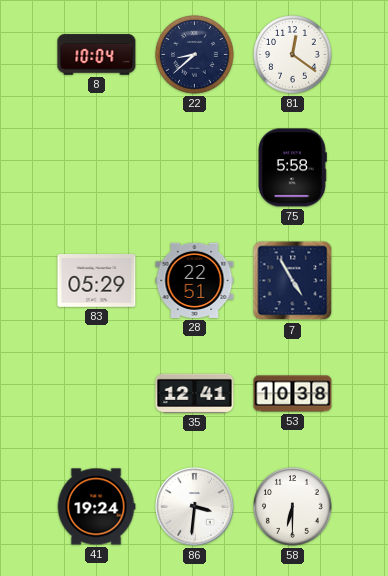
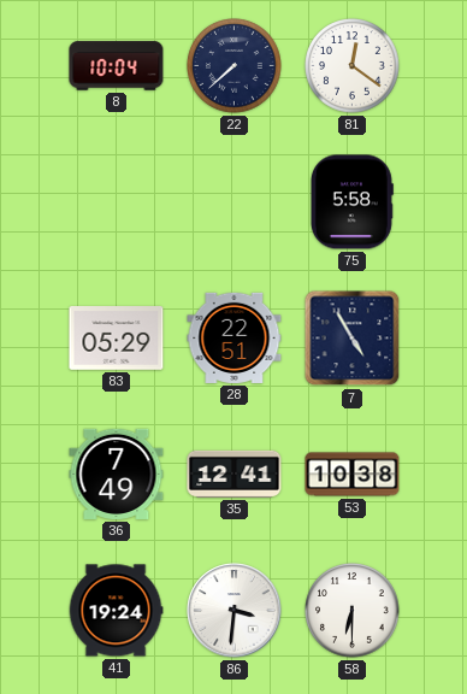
22: 8:38 -> 7:38 (235, 66)
36: none -> 7:49 (117, 474)
